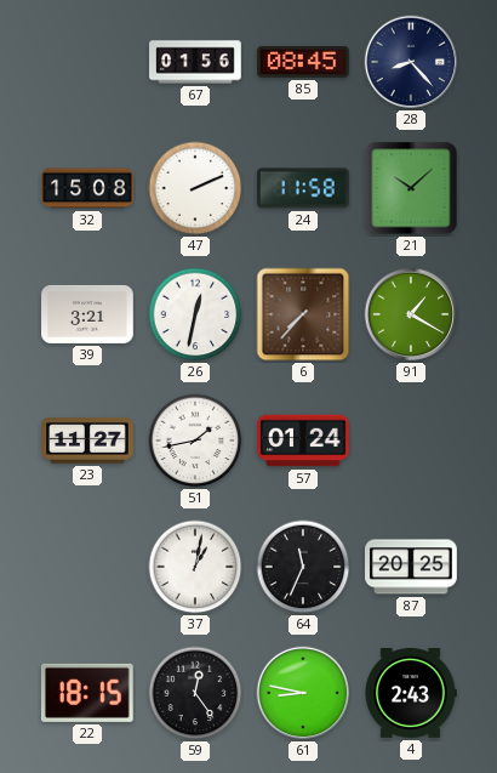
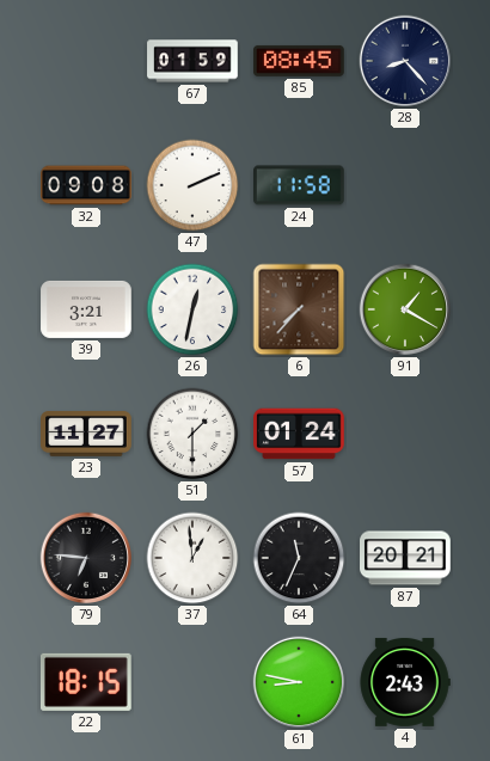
67: 01:56 -> 01:59 (192, 61)
32: 15:08 -> 09:08 (86, 185)
21: 10:08 -> none (411, 188)
51: 1:43 -> 1:30 (192, 434)
79: none -> 6:46 (86, 558)
37: 1:02 -> 12:59 (192, 558)
87: 20:25 -> 20:21 (405, 558)
59: 12:24 -> none (195, 693)
